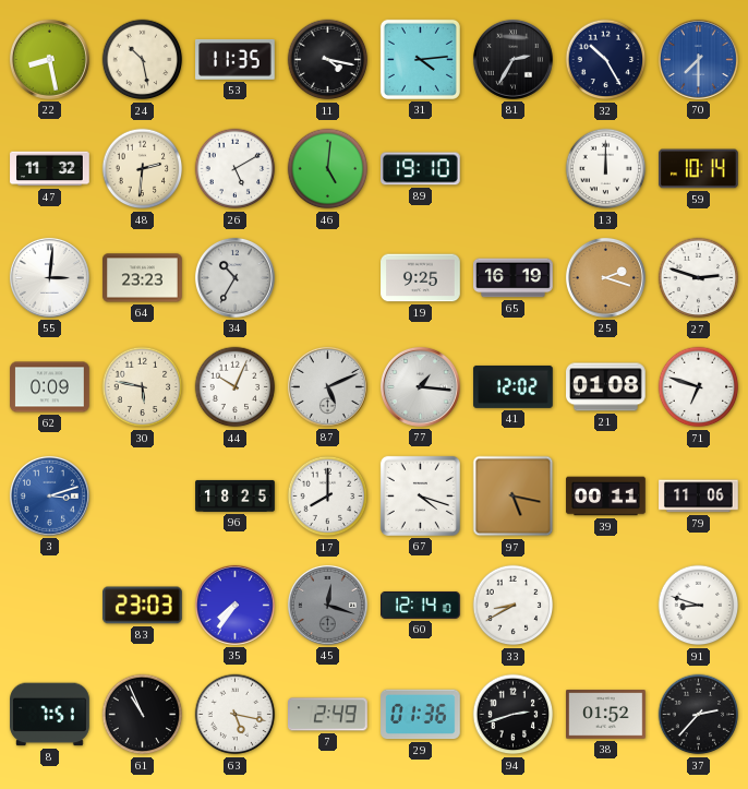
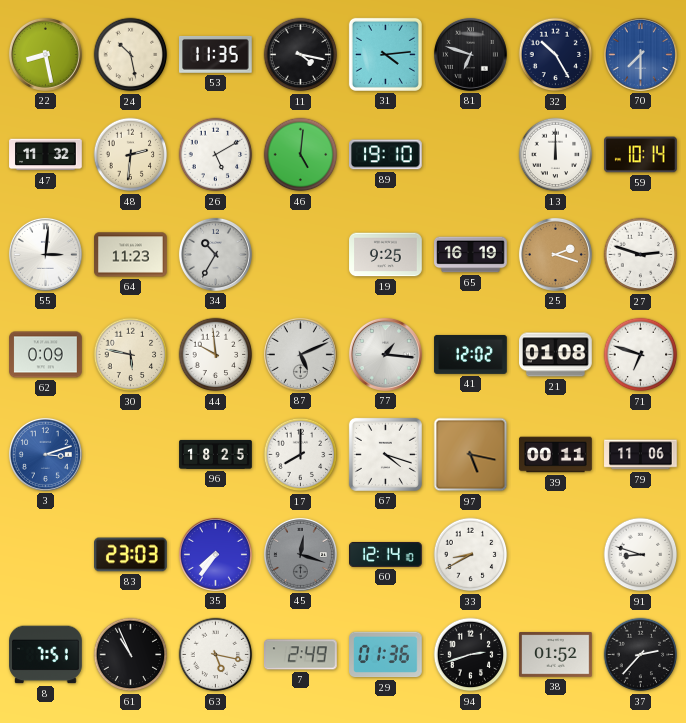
81: 2:35 -> 6:48 (470, 54)
64: 23:23 -> 11:23 (131, 255)
44: 10:04 -> 9:59 (216, 355)
